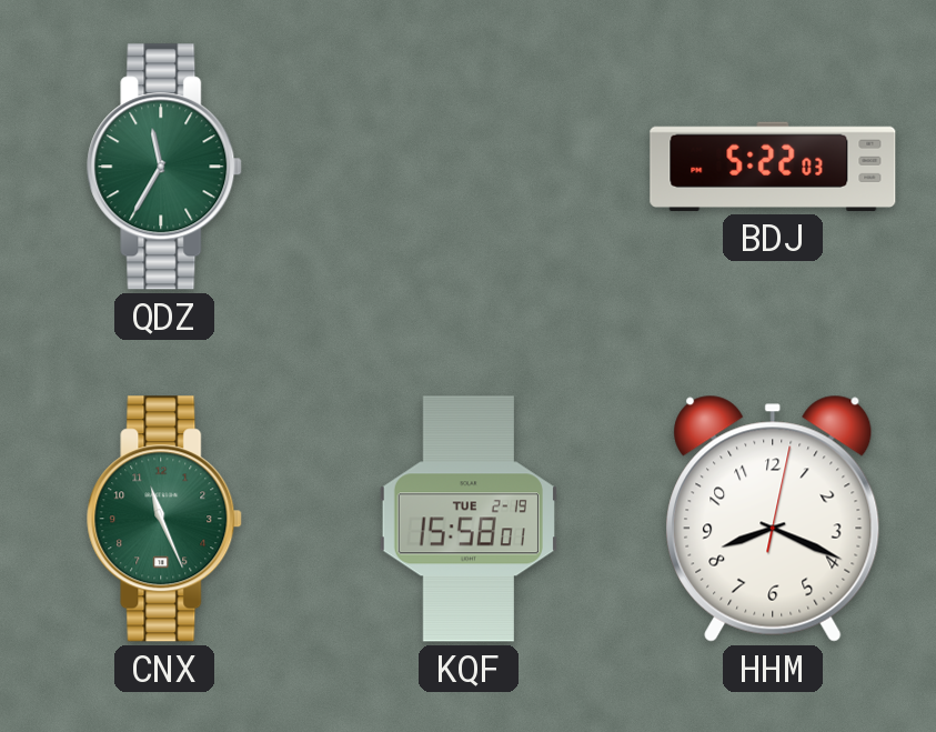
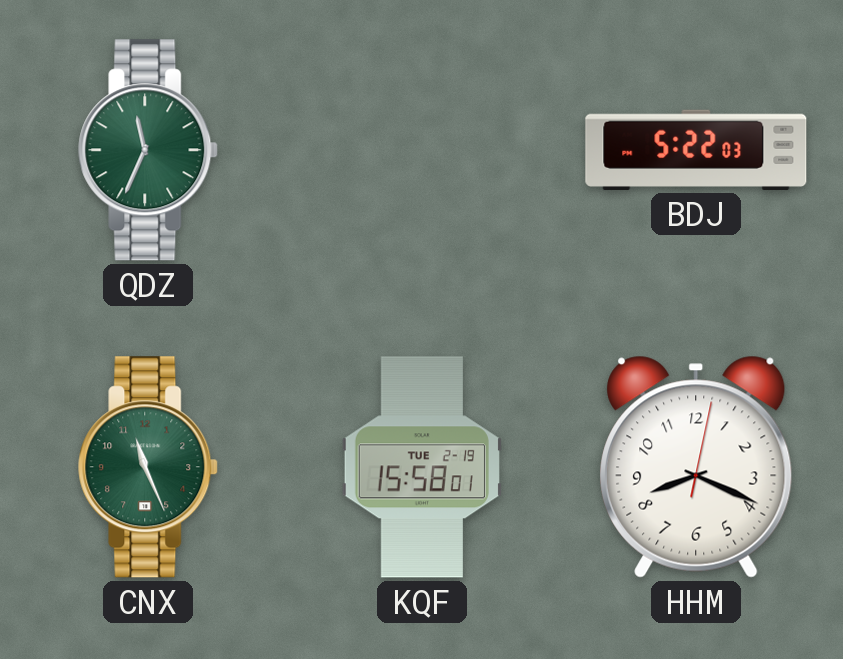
QDZ: 11:35 -> 11:34 (149, 150)
